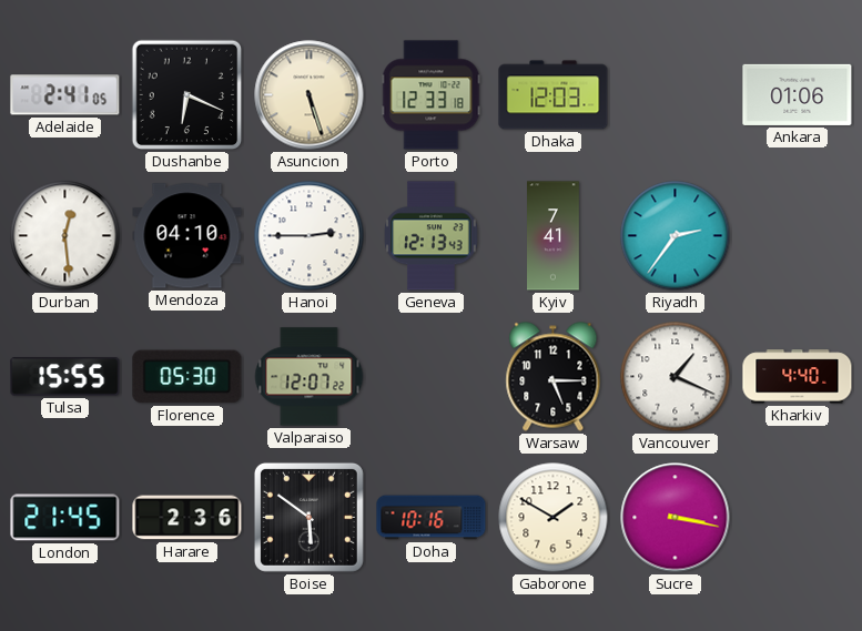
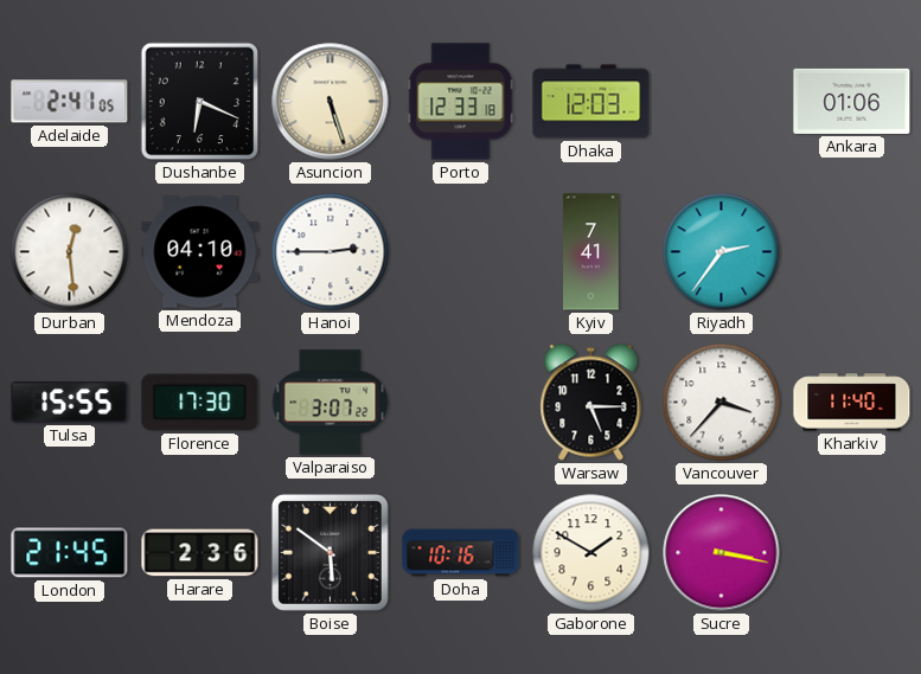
Geneva: 12:13 -> none (432, 236)
Florence: 05:30 -> 17:30 (200, 403)
Valparaiso: 12:07 -> 3:07 (331, 403)
Vancouver: 1:19 -> 3:37 (722, 403)
Kharkiv: 4:40 -> 11:40 (852, 403)
